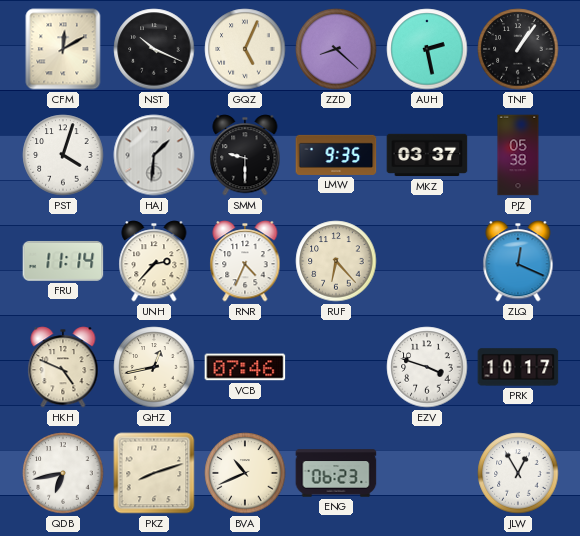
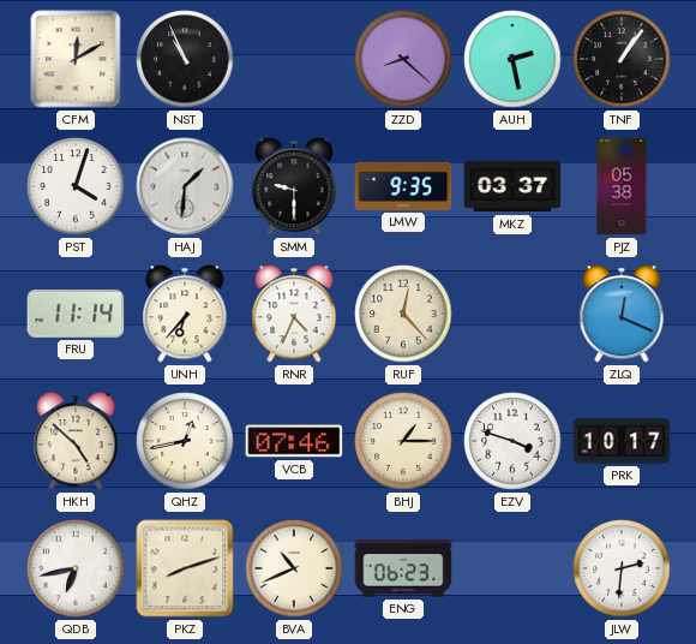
NST: 10:19 -> 10:56 (185, 59)
GQZ: 5:04 -> none (245, 49)
UNH: 2:37 -> 6:37 (185, 314)
RUF: 6:23 -> 12:23 (403, 314)
HKH: 4:49 -> 4:52 (76, 441)
BHJ: none -> 1:15 (403, 441)
JLW: 12:55 -> 2:31 (622, 568)
